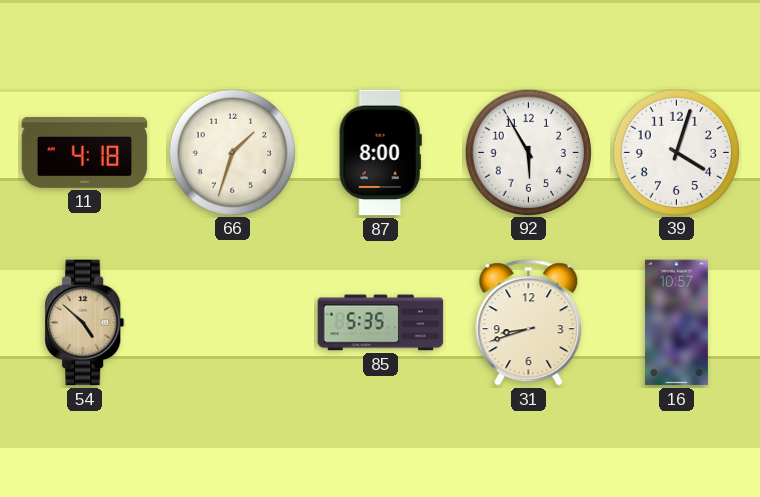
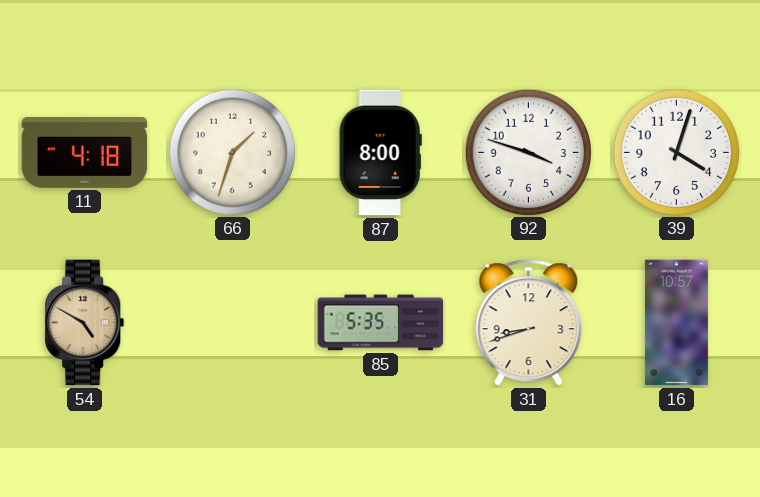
92: 5:55 -> 3:48 (528, 152)
54: 4:52 -> 4:50 (85, 323)
